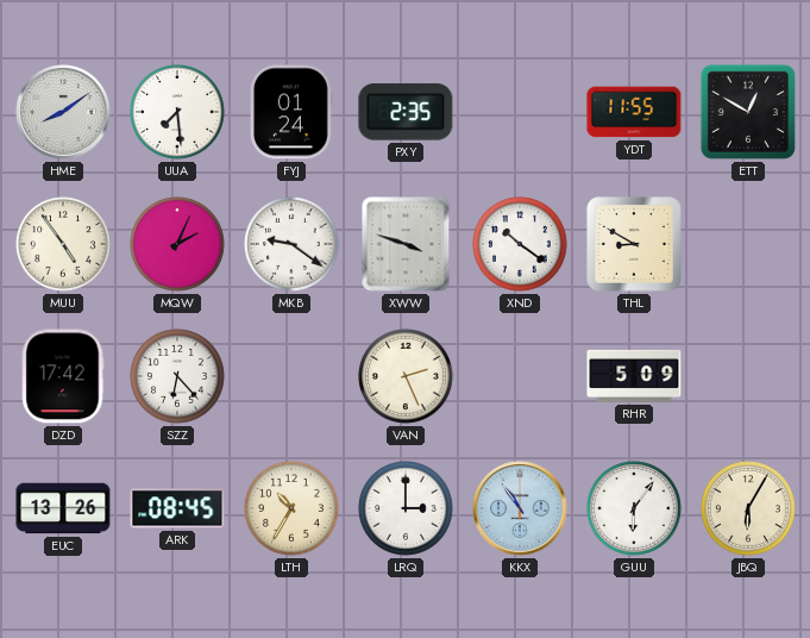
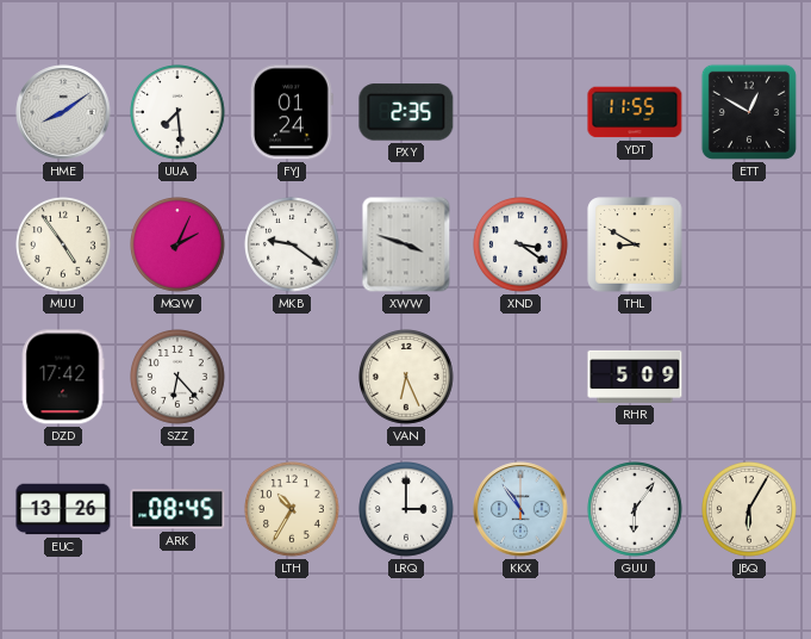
XND: 10:21 -> 3:21 (522, 246)
VAN: 2:26 -> 6:26 (407, 378)
